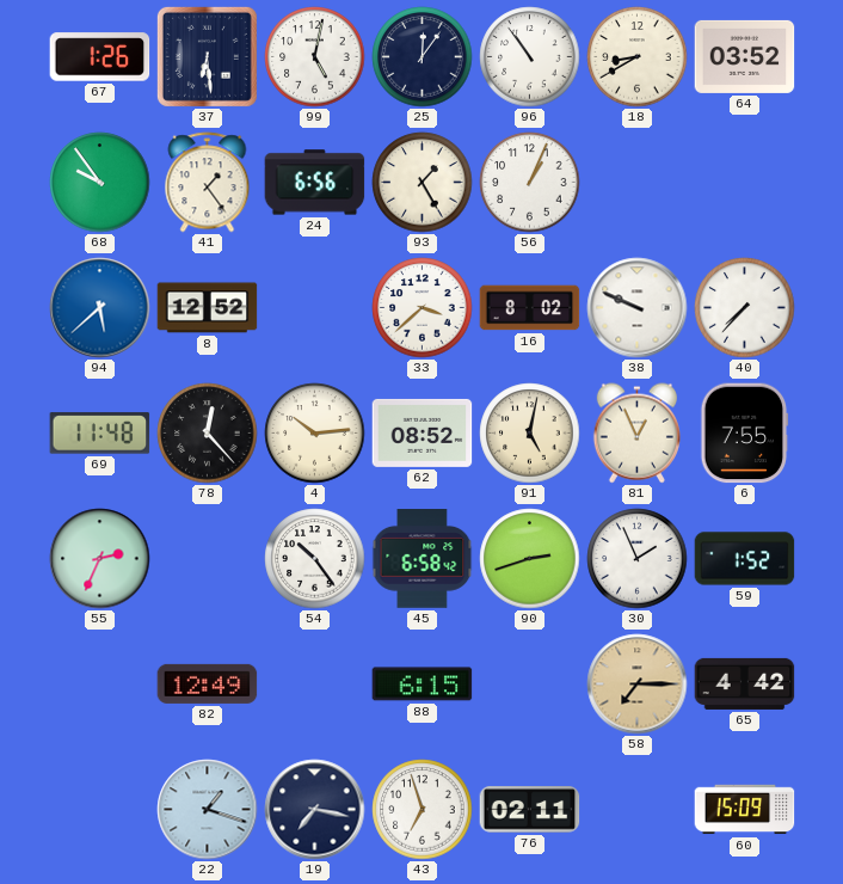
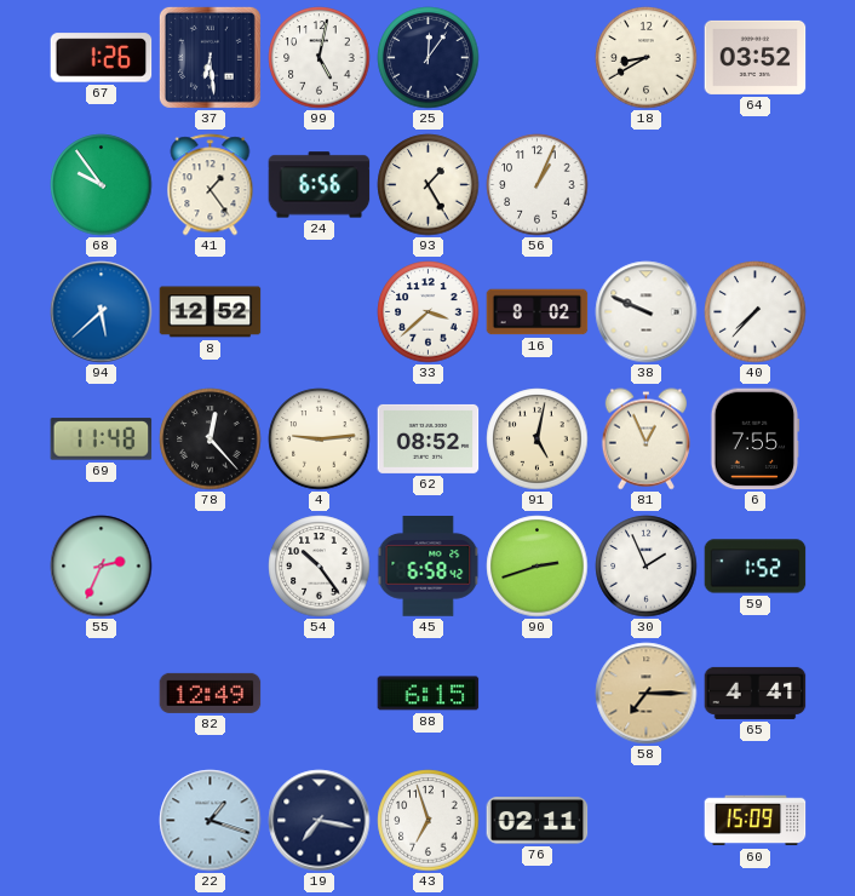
96: 10:54 -> none (530, 57)
4: 10:14 -> 9:14 (320, 440)
65: 4:42 -> 4:41 (756, 693)
